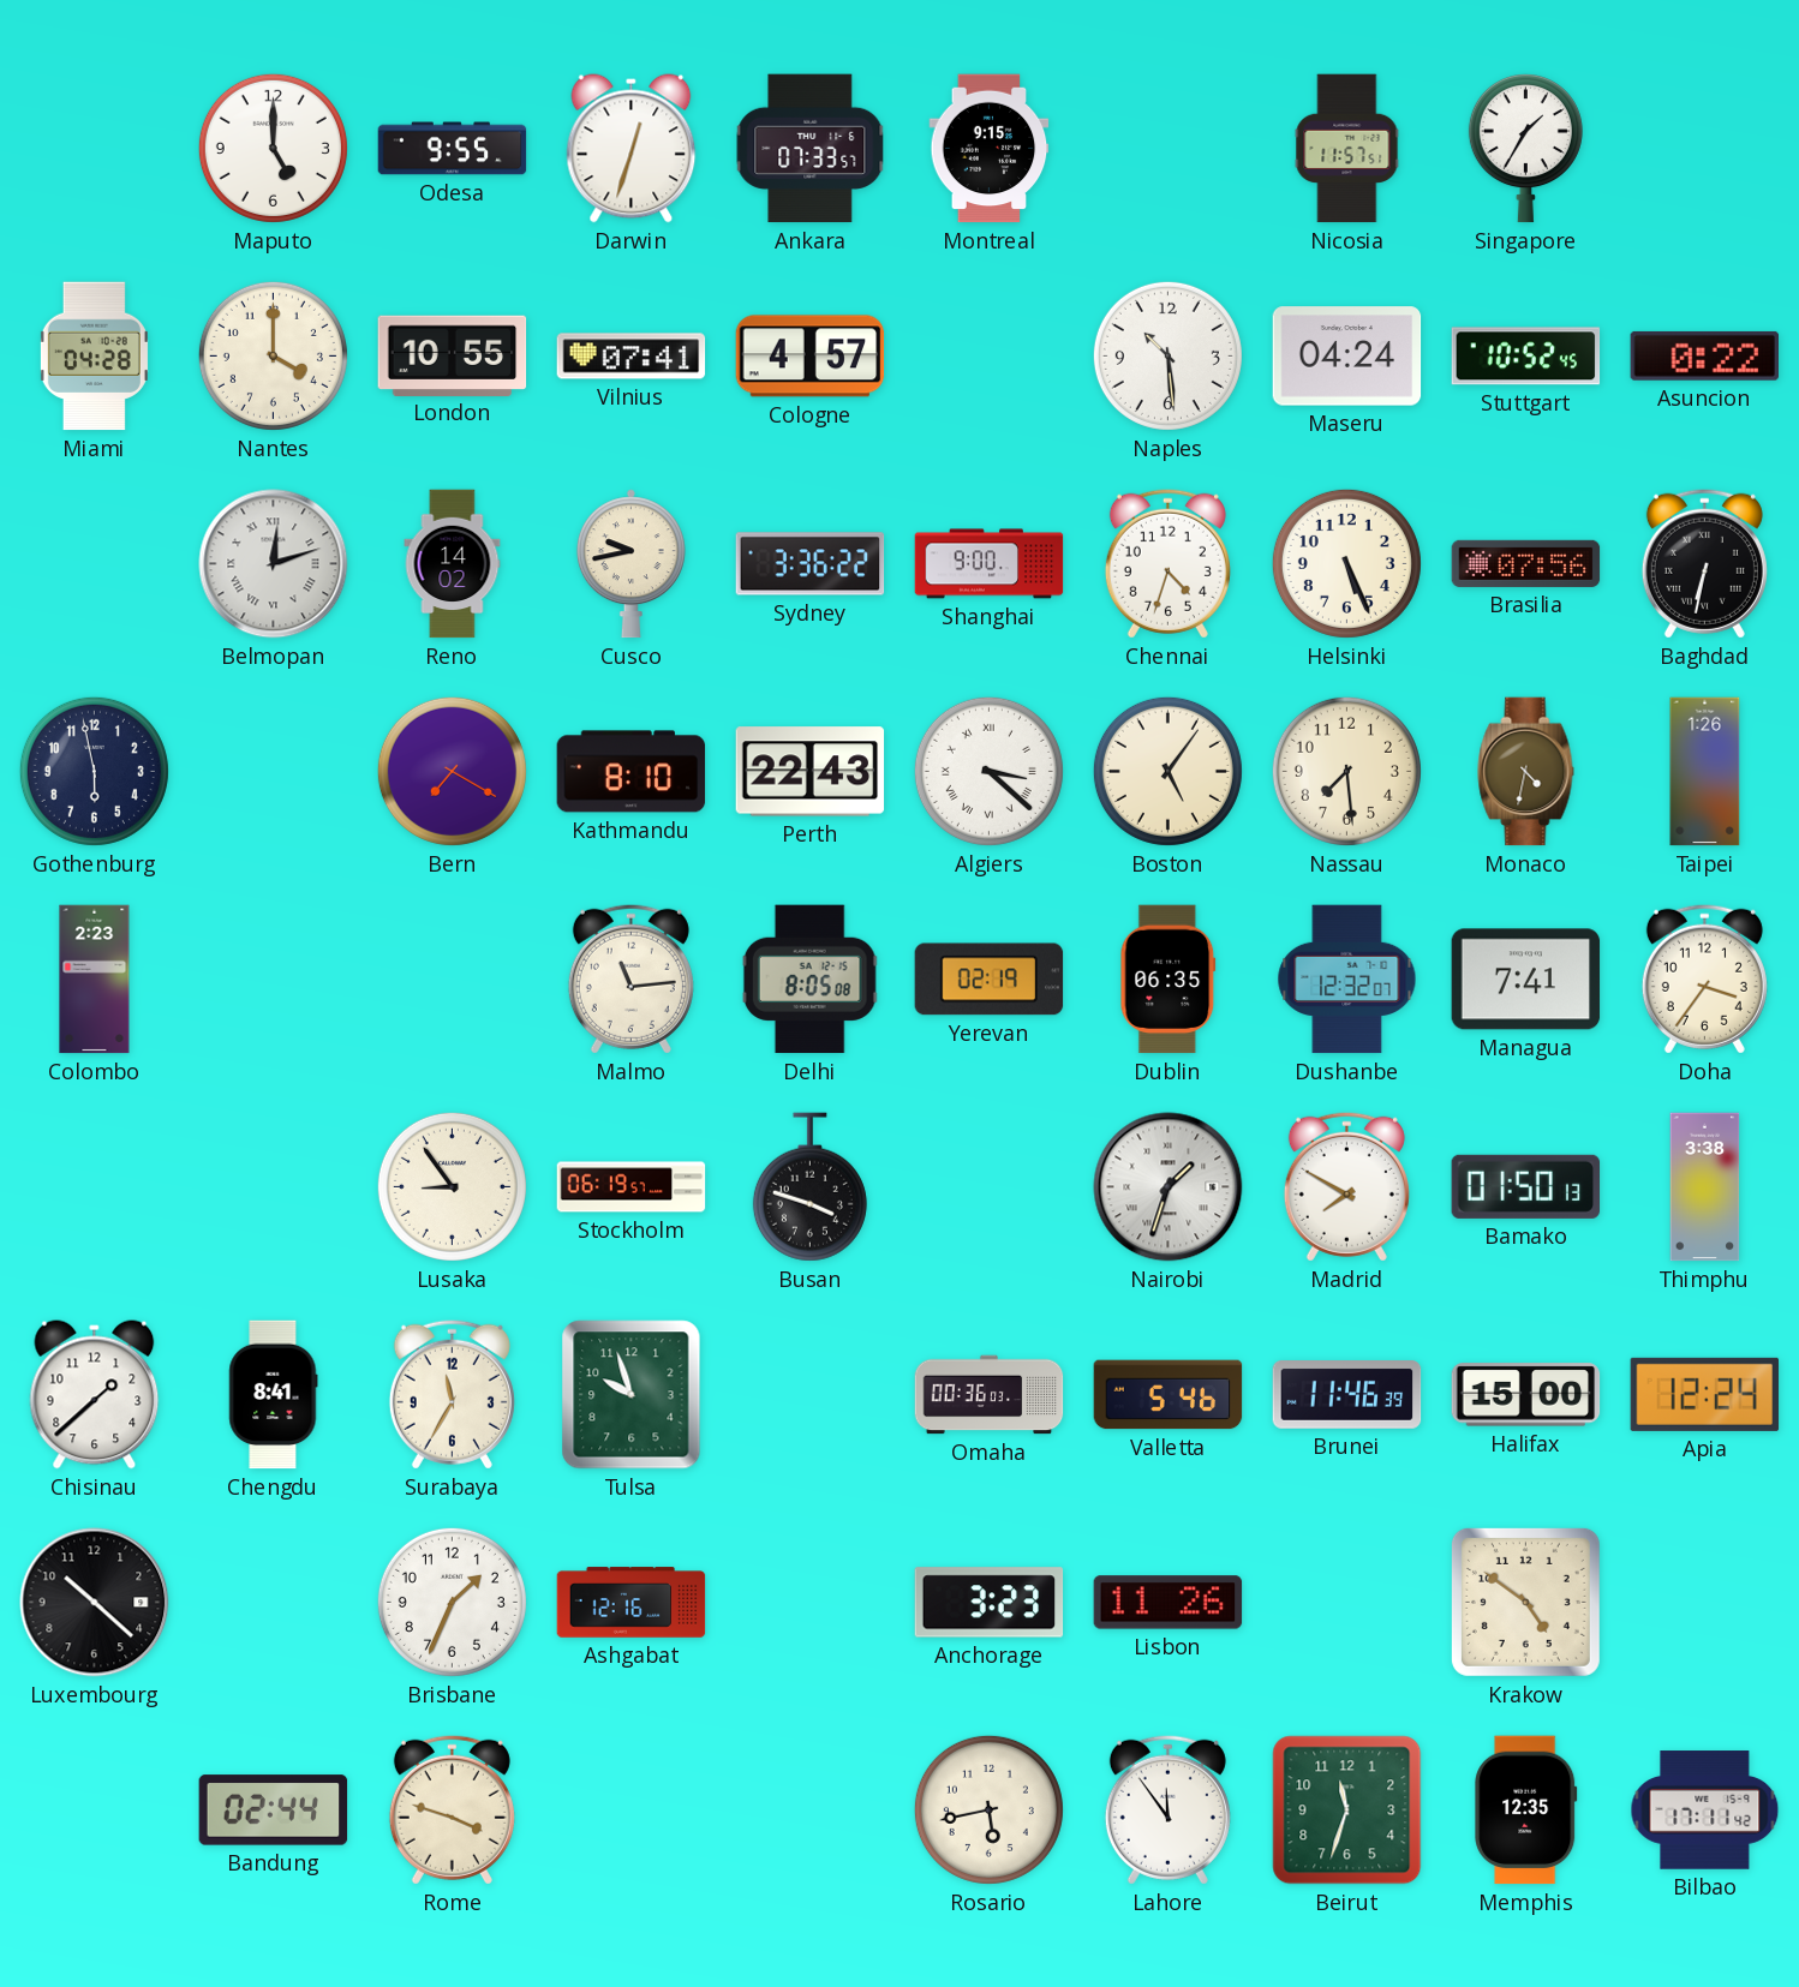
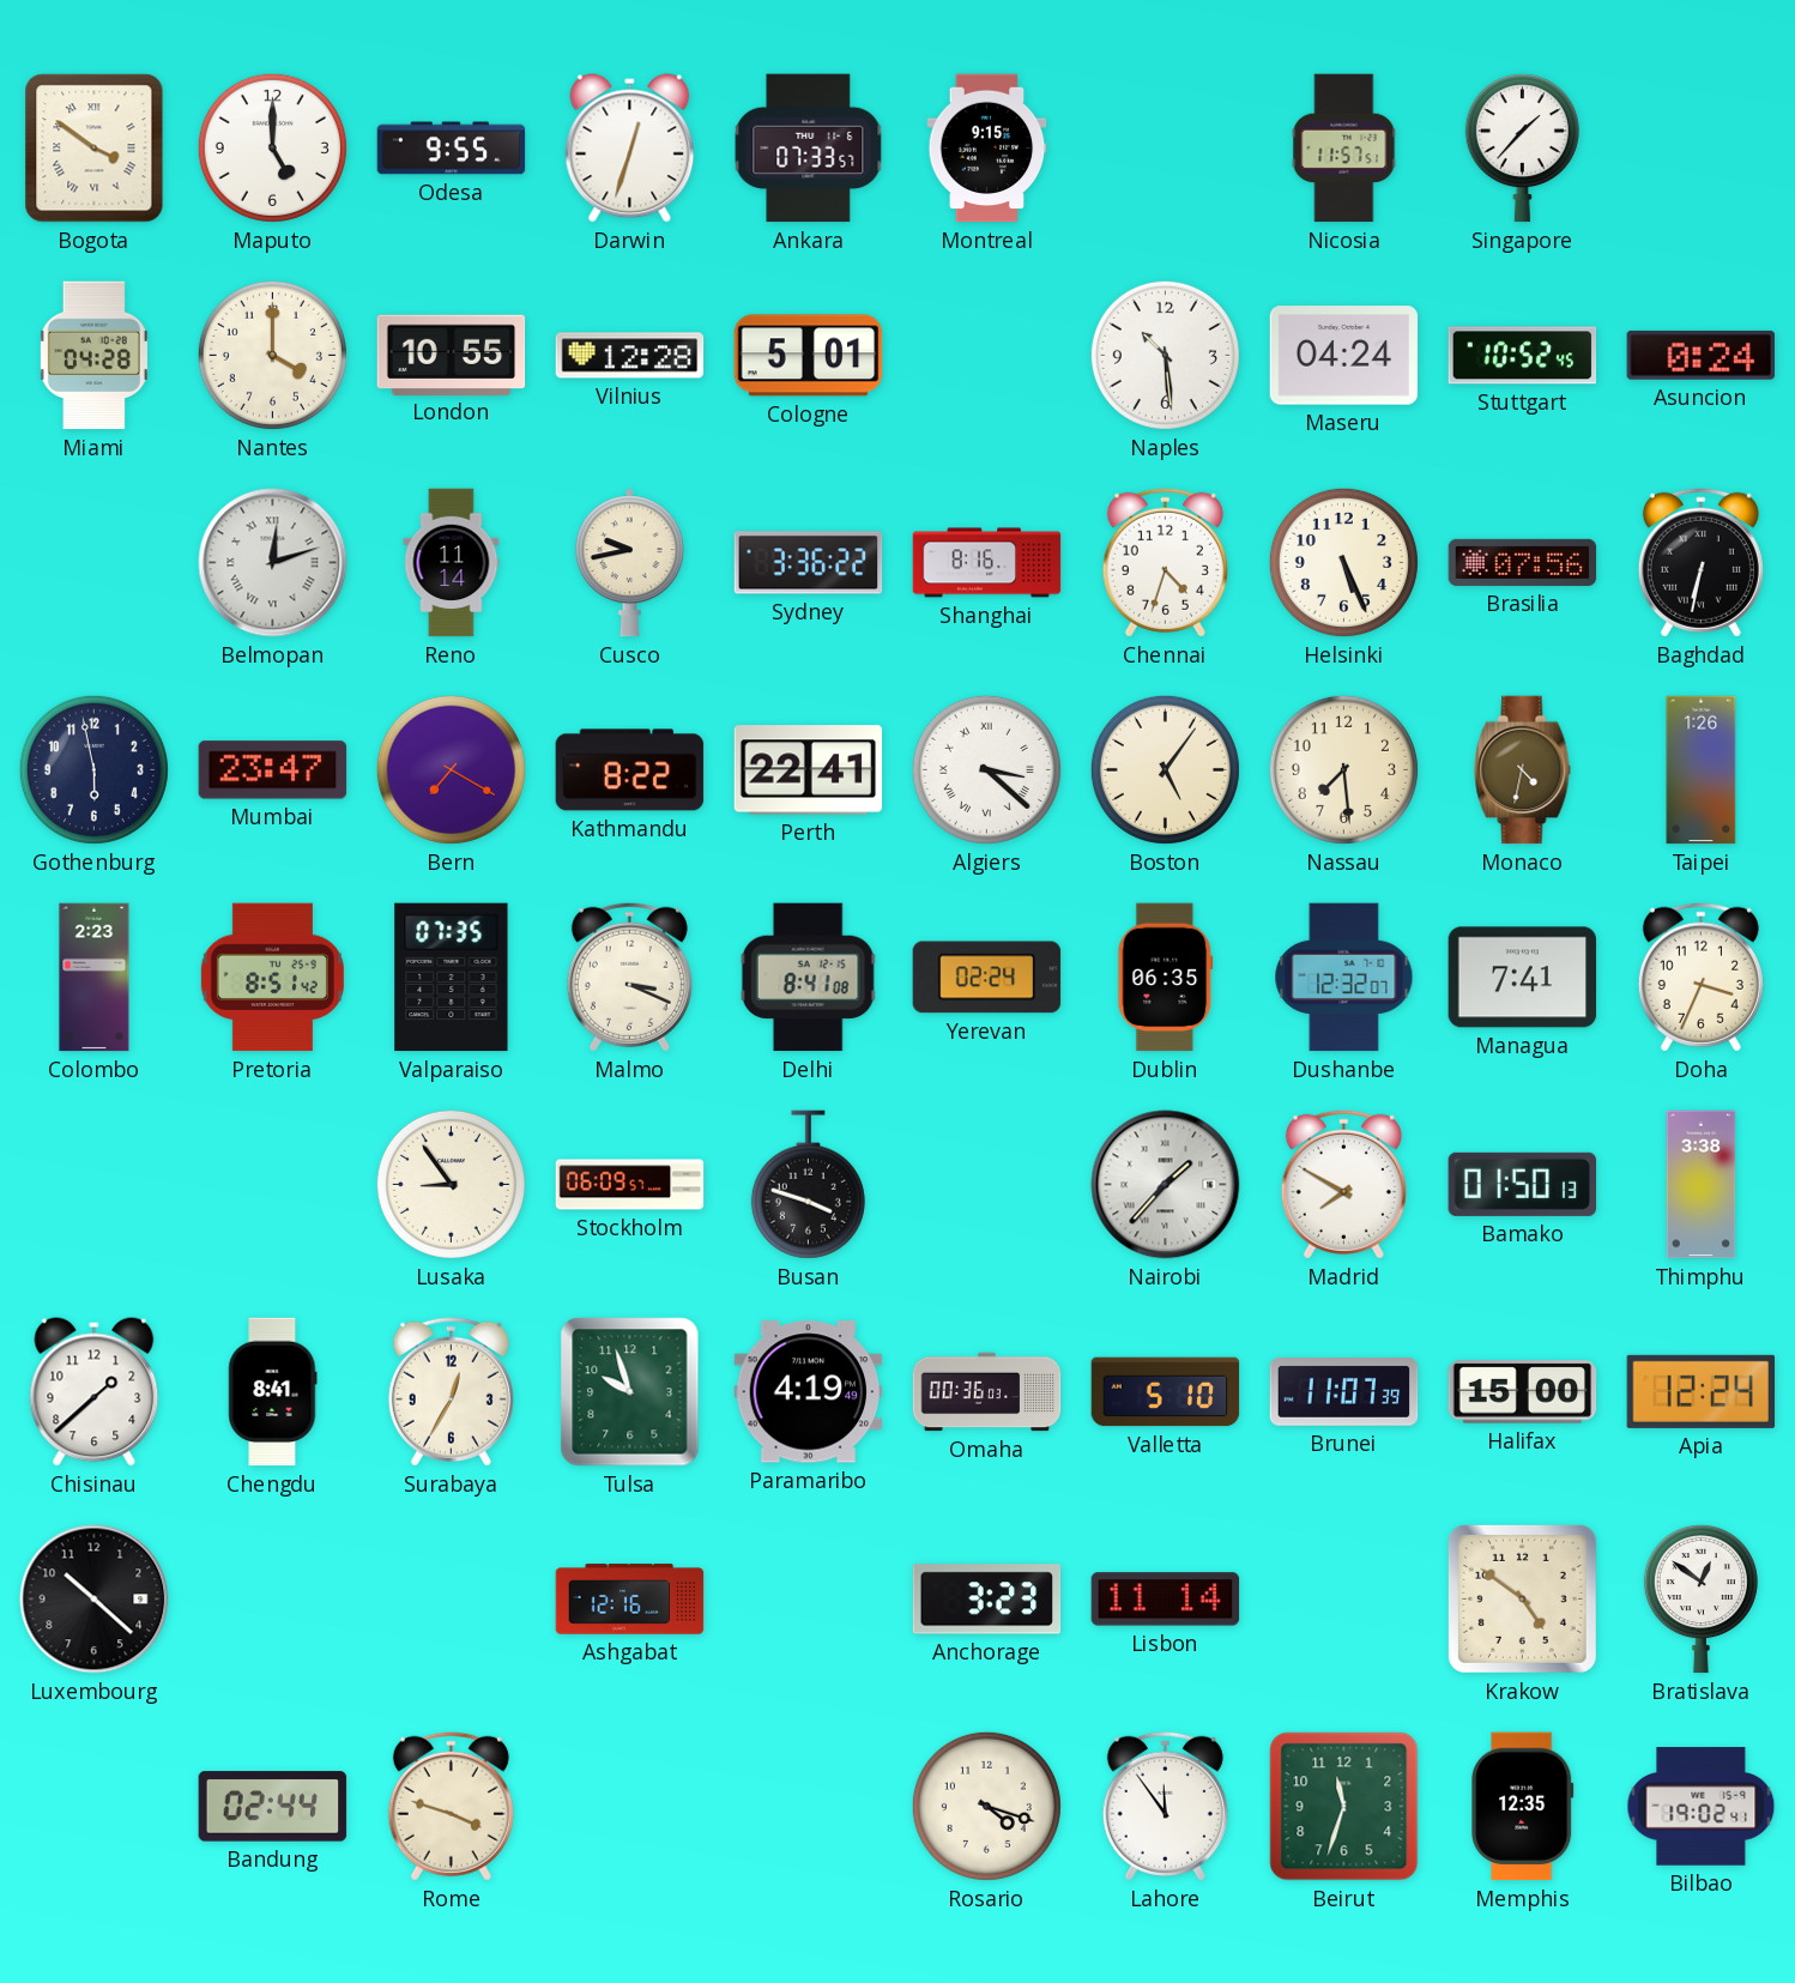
Bogota: none -> 3:51 (95, 149)
Singapore: 1:35 -> 1:37 (1522, 149)
Vilnius: 07:41 -> 12:28 (630, 356)
Cologne: 4:57 -> 5:01 (809, 356)
Asuncion: 0:22 -> 0:24 (1700, 355)
Reno: 14:02 -> 11:14 (452, 563)
Shanghai: 9:00 -> 8:16 (987, 563)
Mumbai: none -> 23:47 (273, 770)
Kathmandu: 8:10 -> 8:22 (630, 770)
Perth: 22:43 -> 22:41 (809, 770)
Pretoria: none -> 8:51 (272, 978)
Valparaiso: none -> 07:35 (452, 978)
Malmo: 11:14 -> 3:19 (629, 977)
Delhi: 8:05 -> 8:41 (808, 978)
Yerevan: 02:19 -> 02:24 (987, 978)
Doha: 3:36 -> 3:34 (1700, 977)
Stockholm: 06:19 -> 06:09 (630, 1185)
Nairobi: 1:33 -> 1:37 (1166, 1185)
Surabaya: 11:35 -> 12:35 (451, 1391)
Paramaribo: none -> 4:19 (809, 1392)
Valletta: 5:46 -> 5:10 (1166, 1392)
Brunei: 11:46 -> 11:07 (1344, 1392)
Brisbane: 1:34 -> none (452, 1602)
Lisbon: 11:26 -> 11:14 (1166, 1600)
Bratislava: none -> 12:51 (1700, 1600)
Rosario: 5:43 -> 4:18 (986, 1806)
Bilbao: 17:11 -> 19:02 (1702, 1807)
